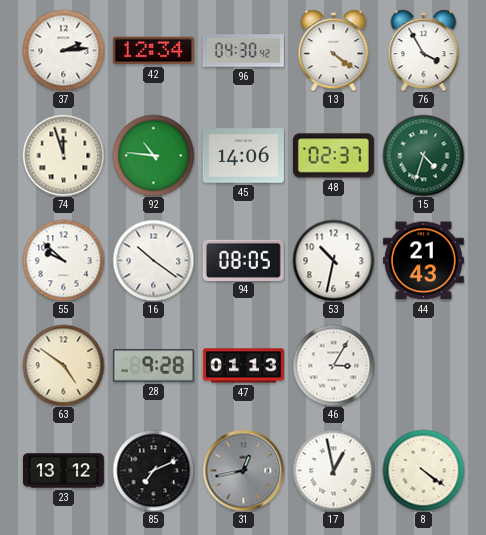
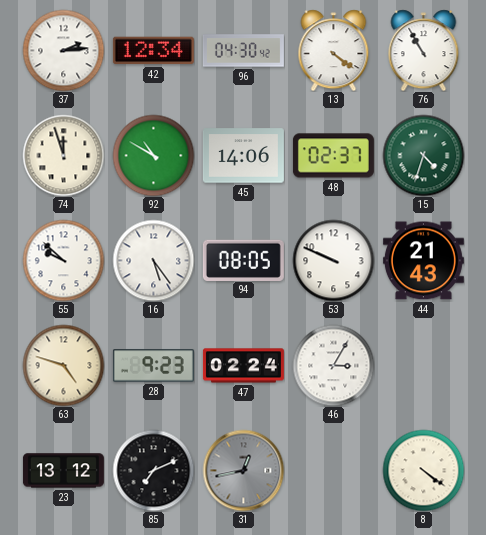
76: 3:55 -> 10:55 (424, 50)
92: 10:46 -> 10:50 (153, 155)
16: 10:21 -> 5:24 (153, 260)
53: 10:32 -> 9:49 (333, 260)
63: 4:51 -> 4:48 (63, 365)
28: 9:28 -> 9:23 (153, 366)
47: 01:13 -> 02:24 (243, 366)
17: 12:58 -> none (333, 470)
